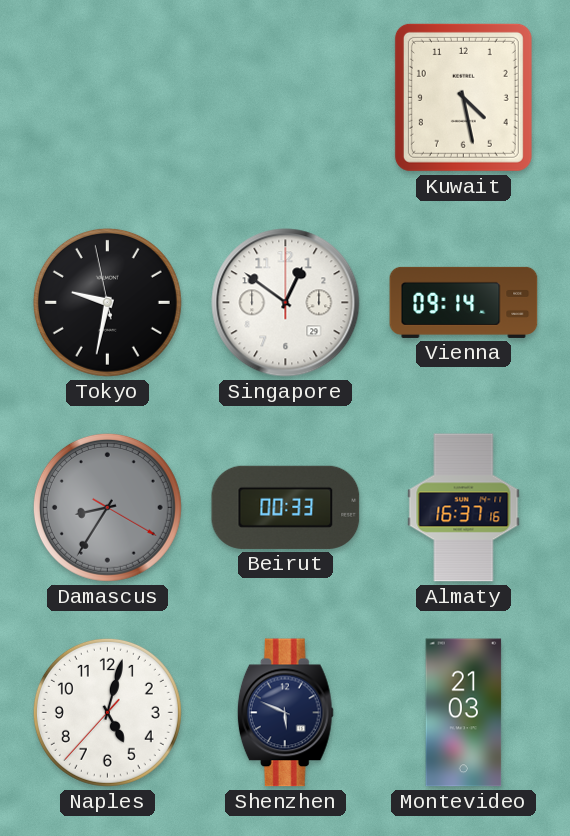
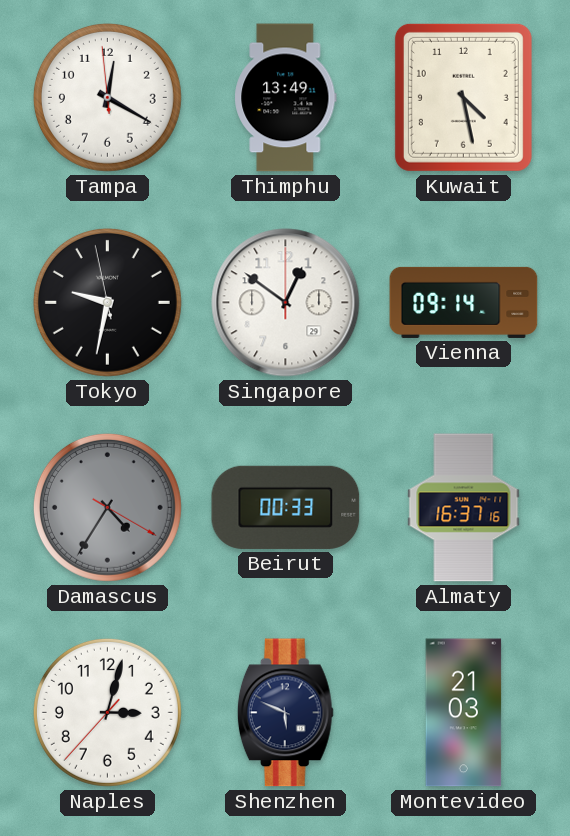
Tampa: none -> 12:19 (107, 97)
Thimphu: none -> 13:49 (286, 98)
Damascus: 8:35 -> 4:35 (107, 507)
Naples: 5:02 -> 3:02 (107, 712)
